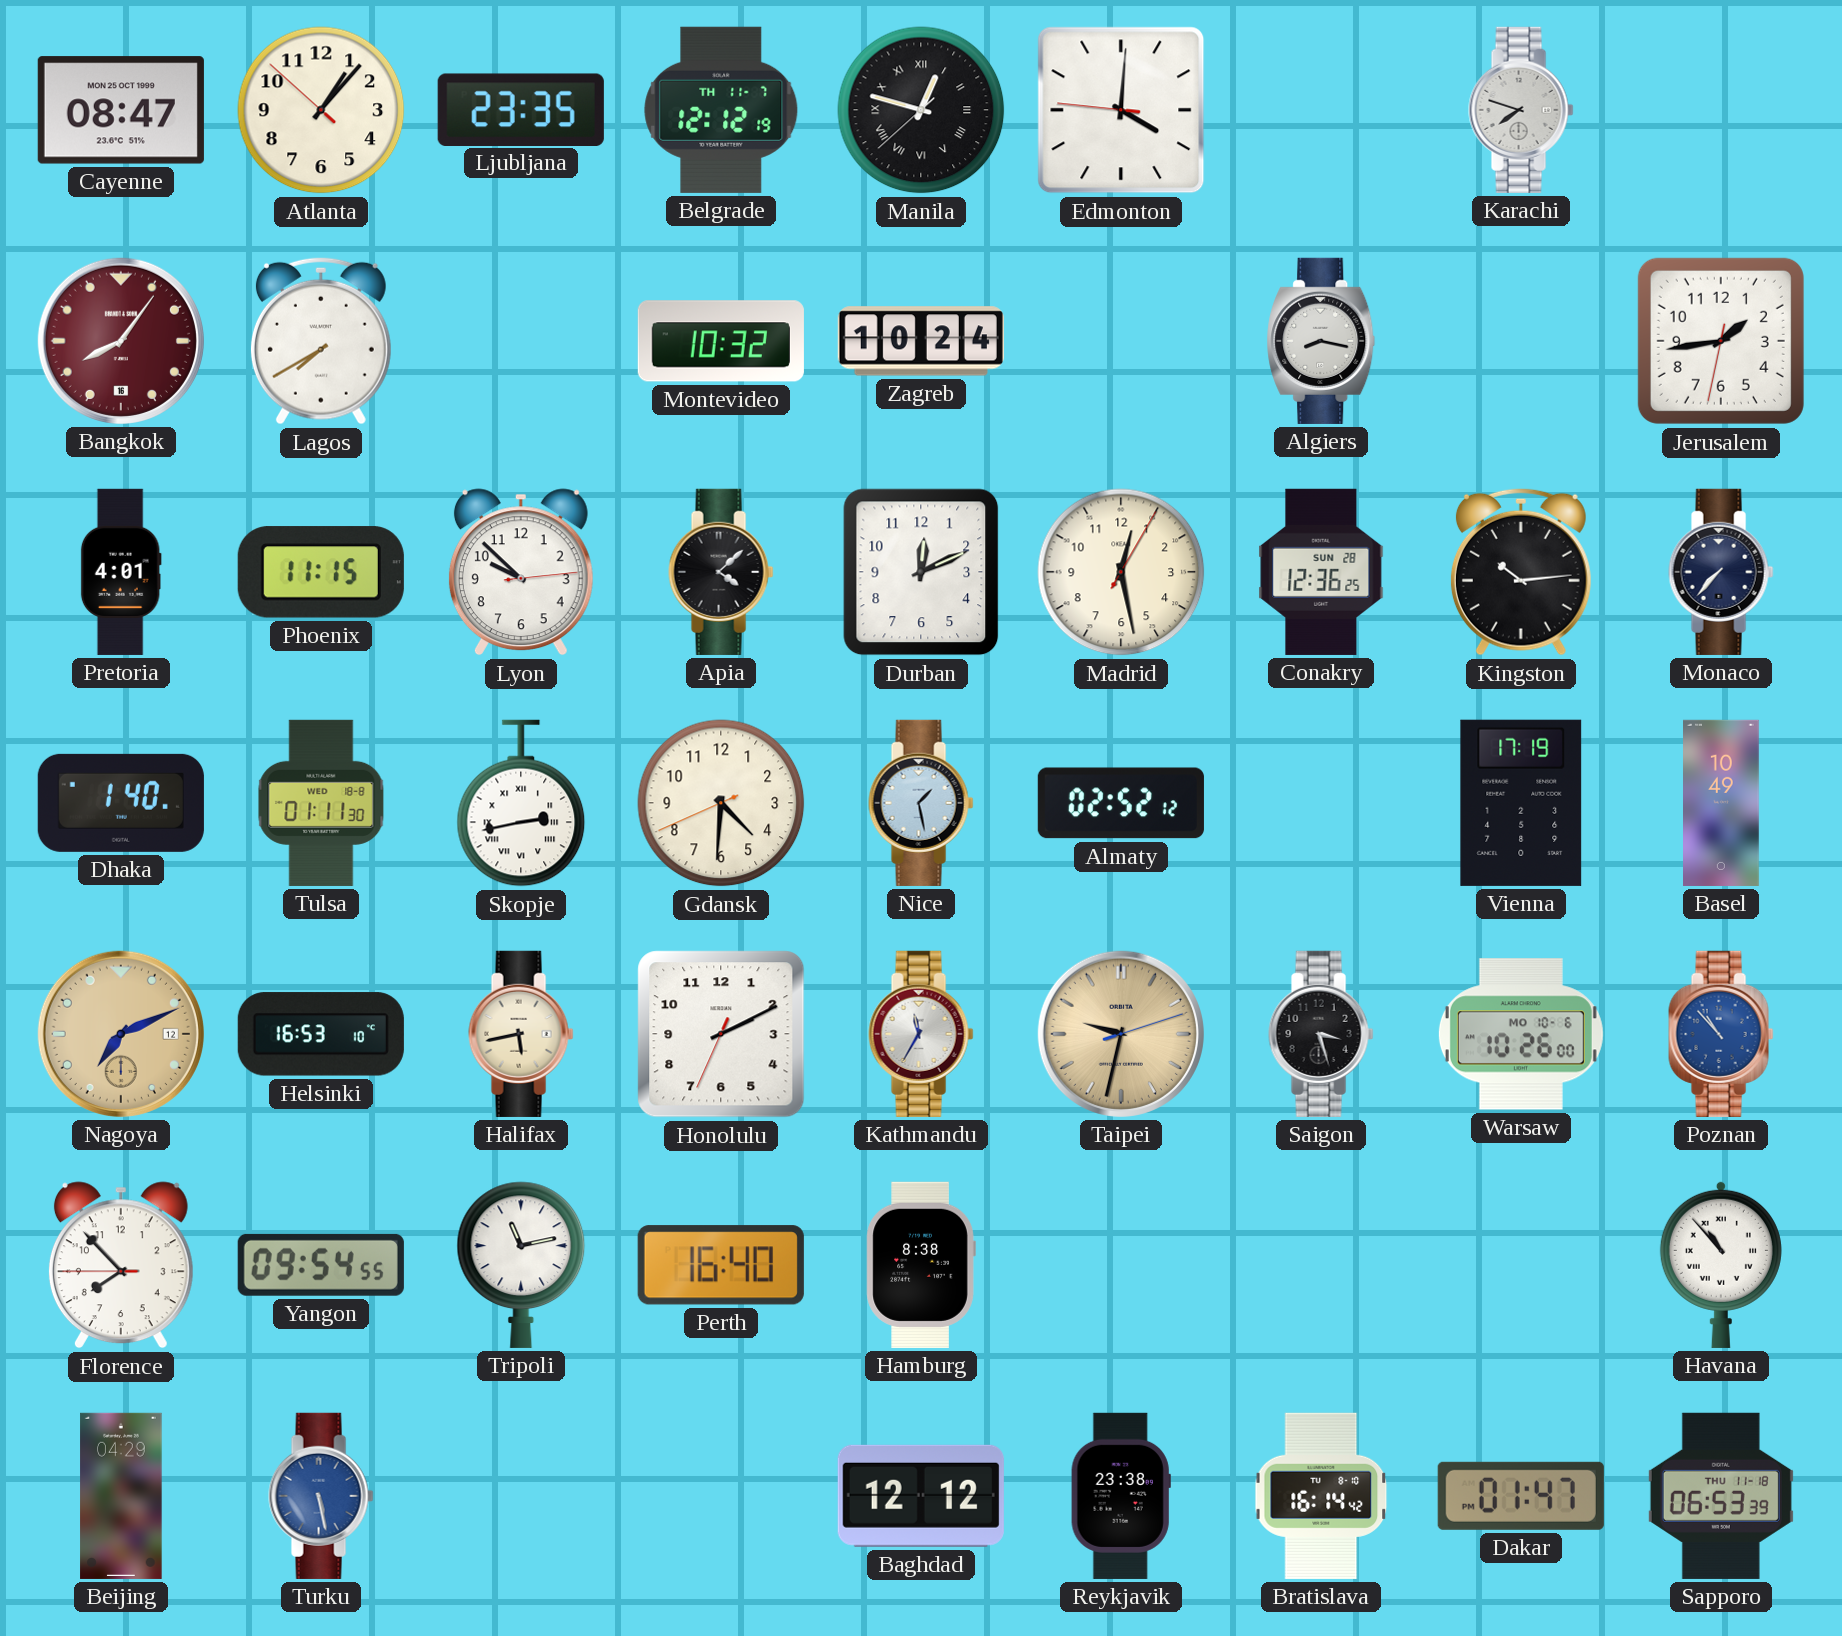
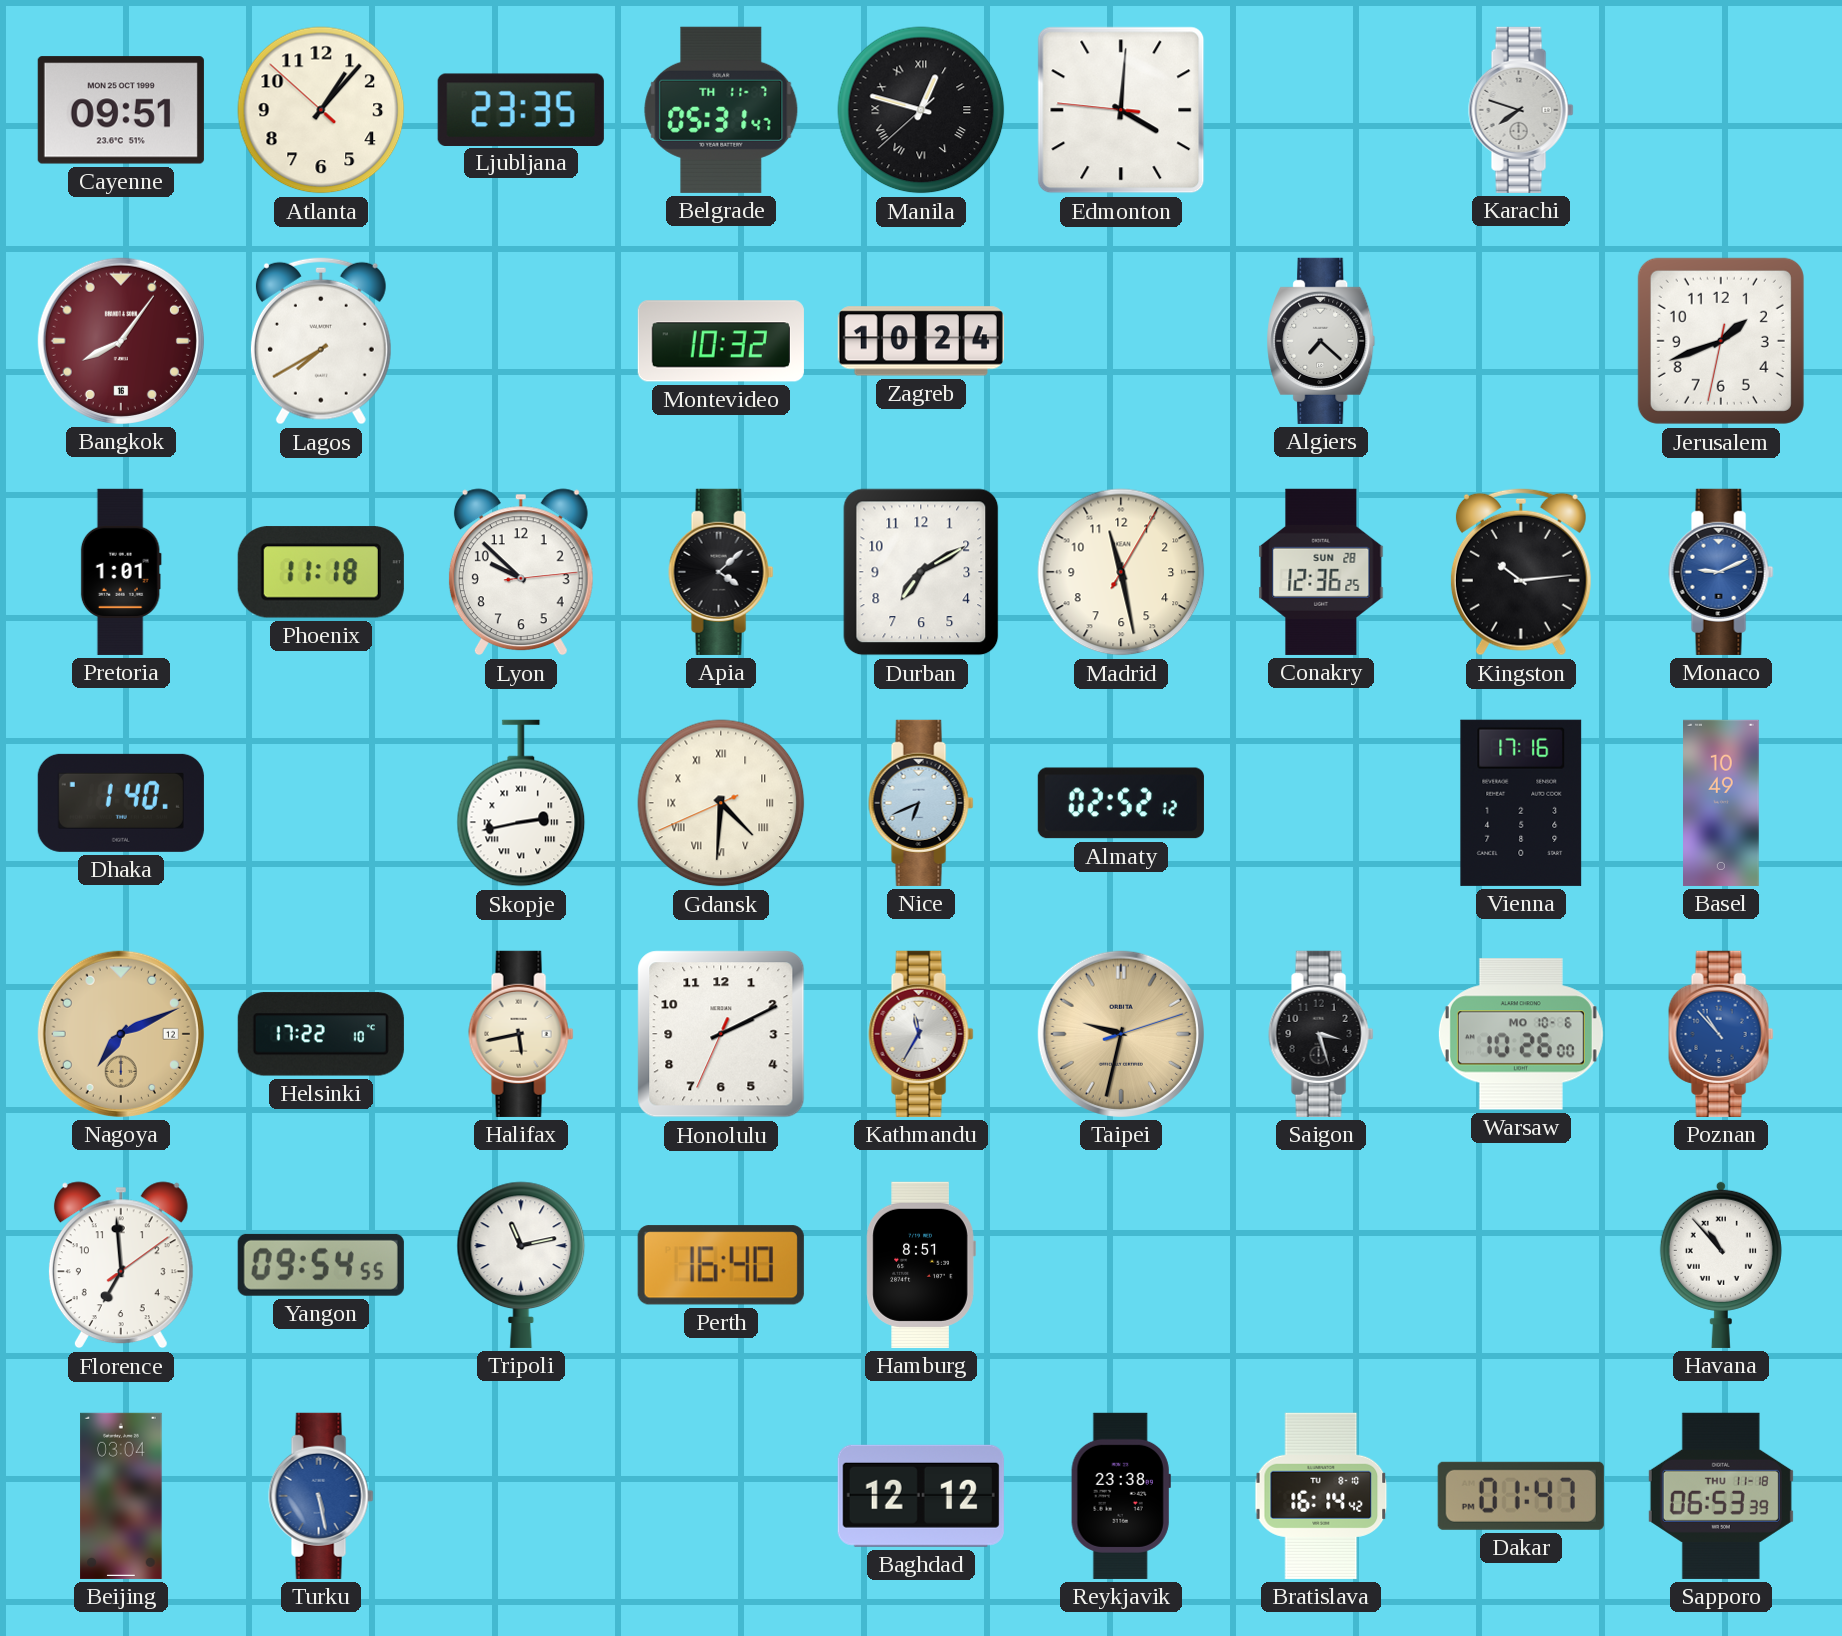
Cayenne: 08:47 -> 09:51 (121, 110)
Belgrade: 12:12 -> 05:31 (721, 110)
Algiers: 8:17 -> 7:22 (1321, 341)
Jerusalem: 1:43 -> 1:41 (1721, 341)
Pretoria: 4:01 -> 1:01 (121, 572)
Phoenix: 11:15 -> 11:18 (321, 572)
Durban: 12:11 -> 7:10 (921, 572)
Madrid: 12:28 -> 11:28 (1121, 572)
Monaco: 7:37 -> 9:11 (1721, 572)
Monaco dial: navy -> blue (1721, 572)
Tulsa: 01:11 -> none (321, 803)
Gdansk numerals: Arabic -> Roman (721, 803)
Nice: 1:28 -> 6:41 (921, 803)
Vienna: 17:19 -> 17:16 (1521, 803)
Helsinki: 16:53 -> 17:22 (321, 1034)
Florence: 7:52 -> 6:59 (121, 1265)
Hamburg: 8:38 -> 8:51 (921, 1265)
Beijing: 04:29 -> 03:04 (121, 1496)
